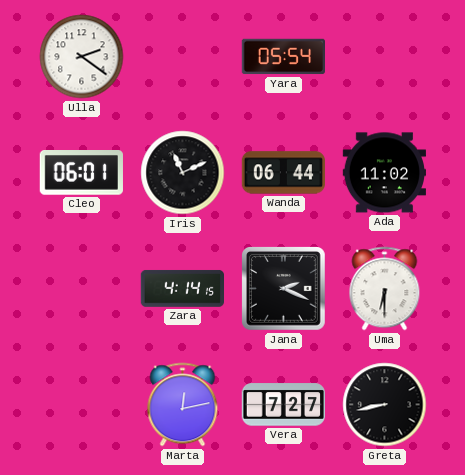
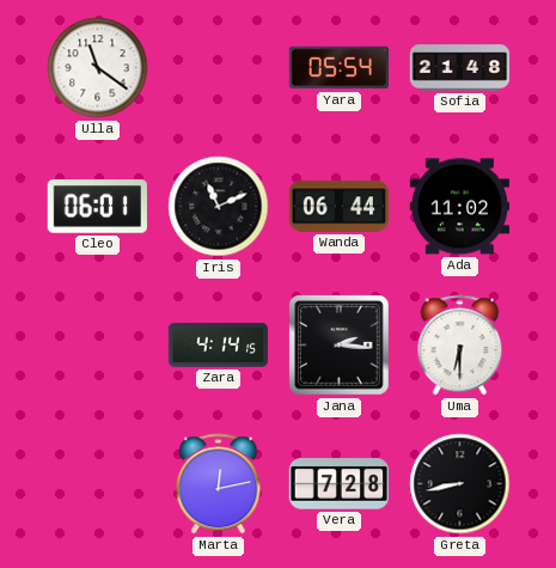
Ulla: 2:21 -> 11:21 (98, 68)
Sofia: none -> 21:48 (460, 68)
Jana: 2:19 -> 2:16 (340, 346)
Vera: 7:27 -> 7:28 (340, 484)
